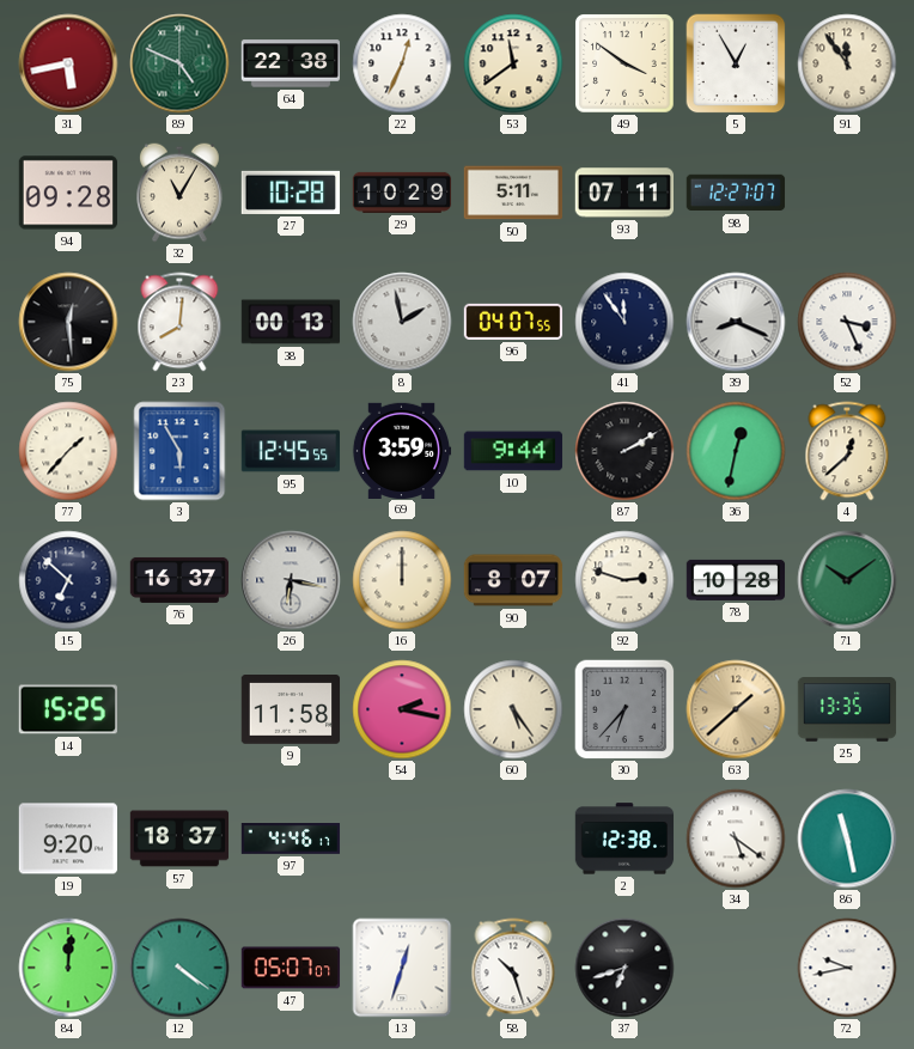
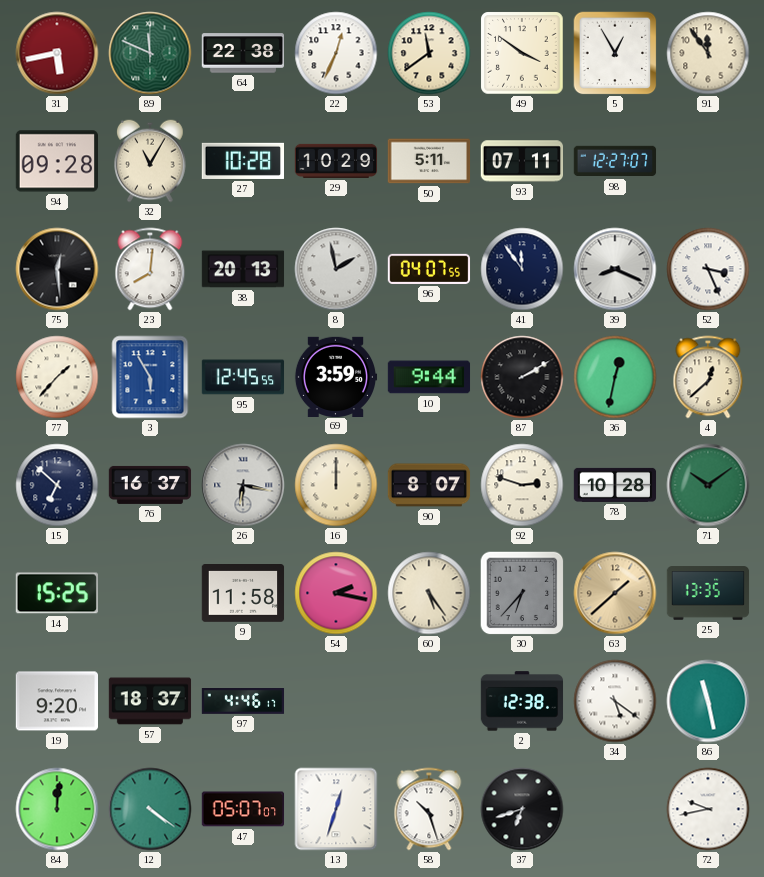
89: 4:49 -> 11:49 (150, 53)
38: 00:13 -> 20:13 (243, 269)
